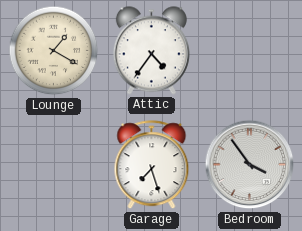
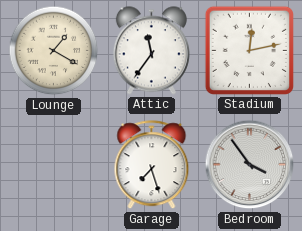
Attic: 4:36 -> 11:36 (151, 51)
Stadium: none -> 12:13 (249, 50)
